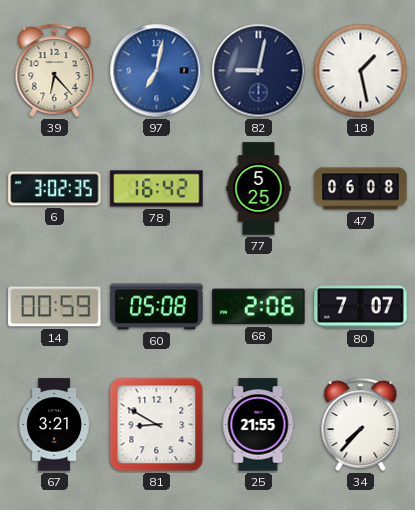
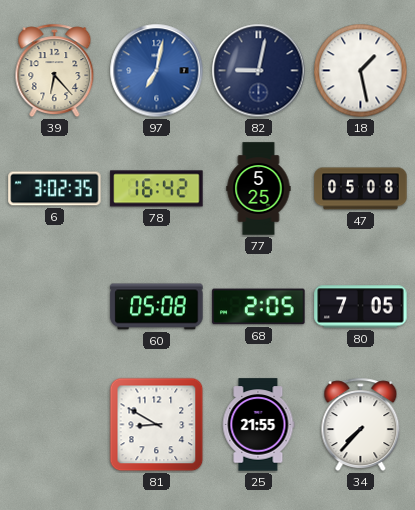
47: 06:08 -> 05:08 (361, 189)
14: 00:59 -> none (55, 307)
68: 2:06 -> 2:05 (259, 307)
80: 7:07 -> 7:05 (361, 307)
67: 3:21 -> none (55, 425)
